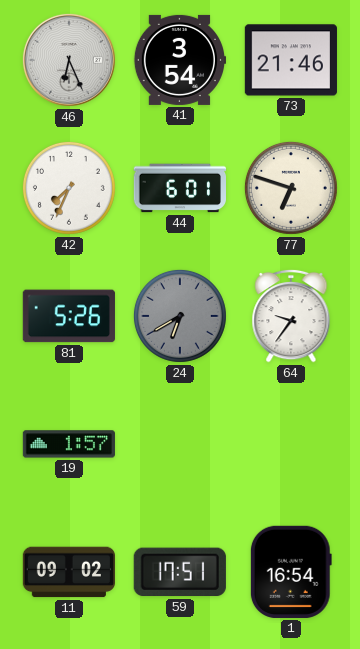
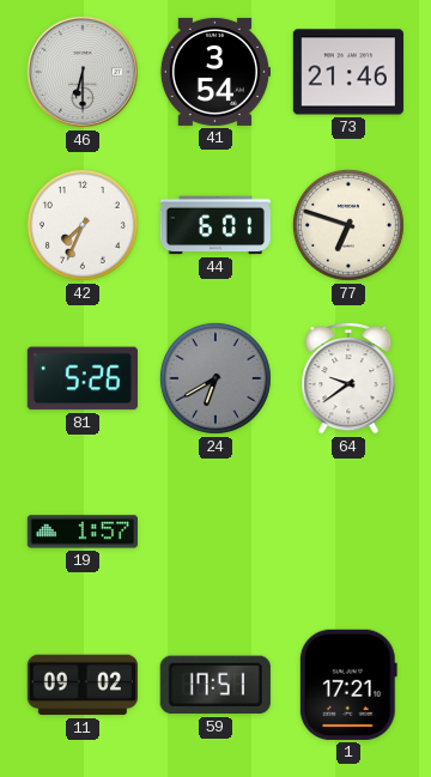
46: 6:26 -> 6:30 (83, 72)
64: 9:36 -> 9:39 (348, 378)
1: 16:54 -> 17:21 (348, 685)
